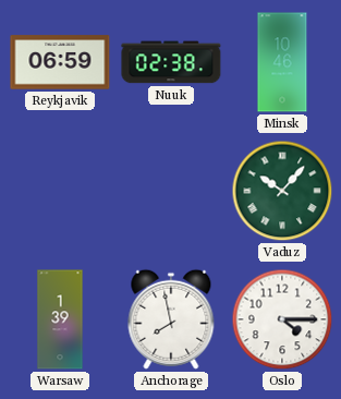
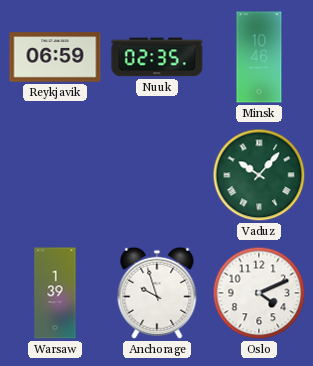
Nuuk: 02:38 -> 02:35 (157, 57)
Anchorage: 7:58 -> 9:57 (157, 293)
Oslo: 4:15 -> 4:11 (259, 293)
